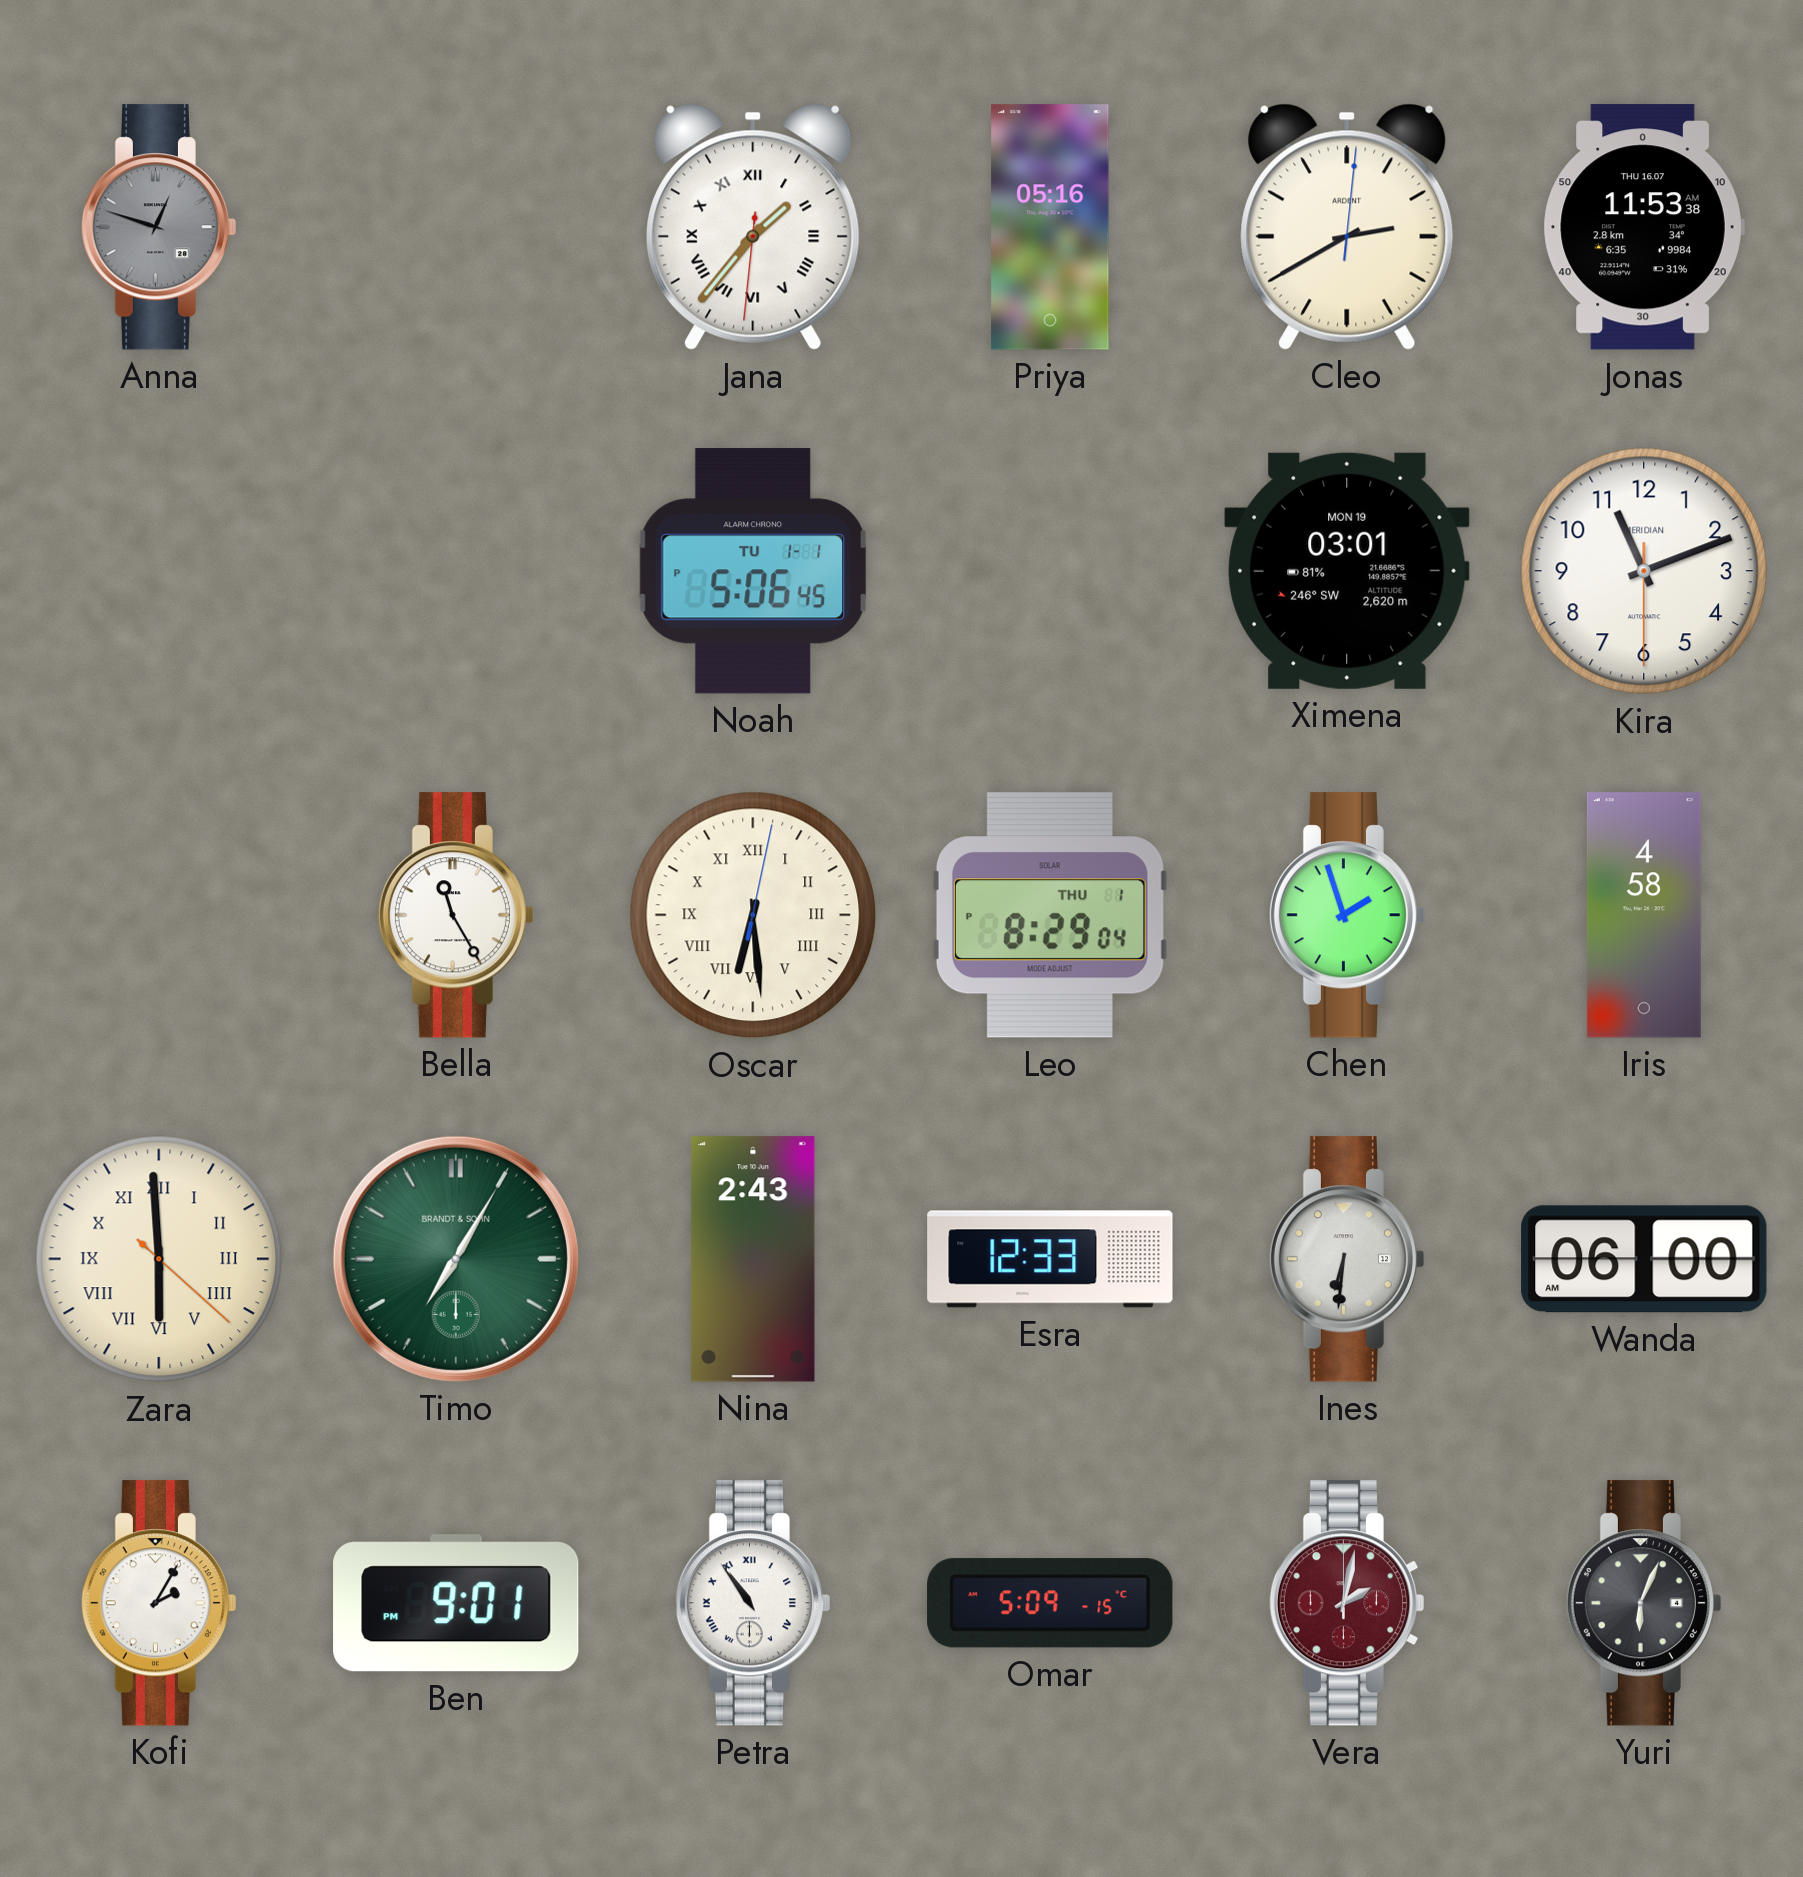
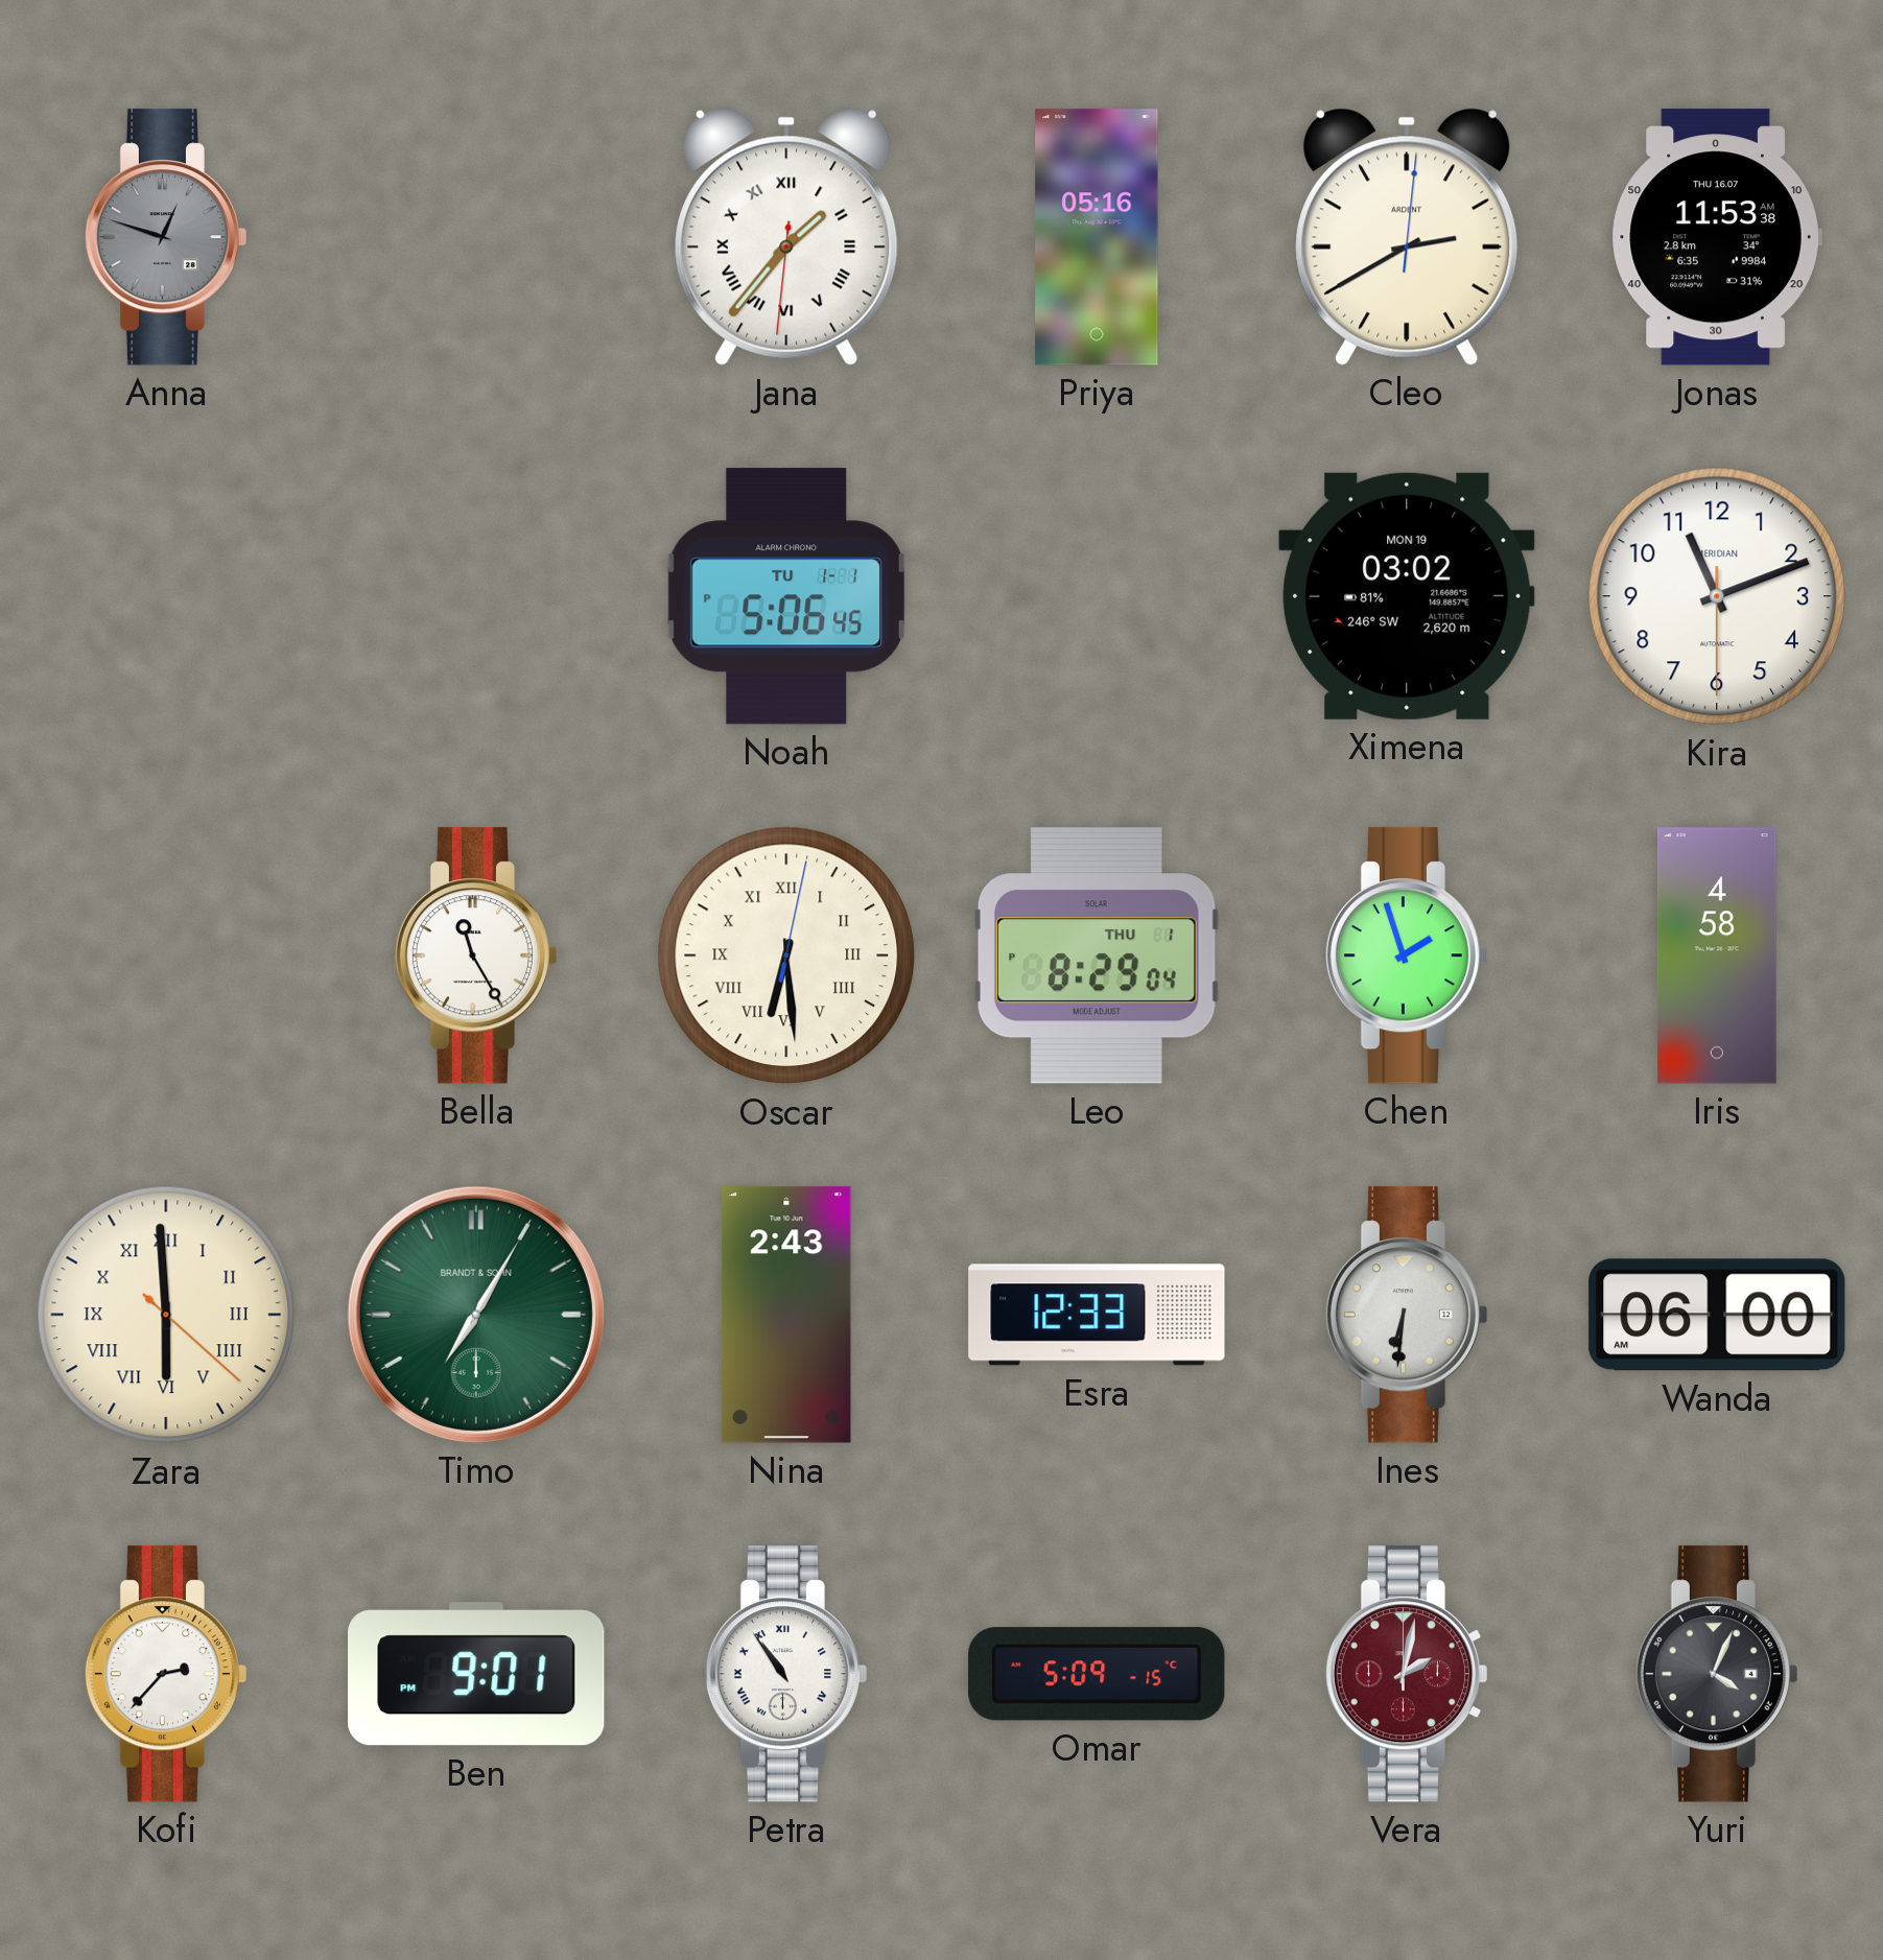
Ximena: 03:01 -> 03:02 (1407, 596)
Kofi: 2:05 -> 2:37 (166, 1674)
Yuri: 6:04 -> 4:04 (1717, 1674)
